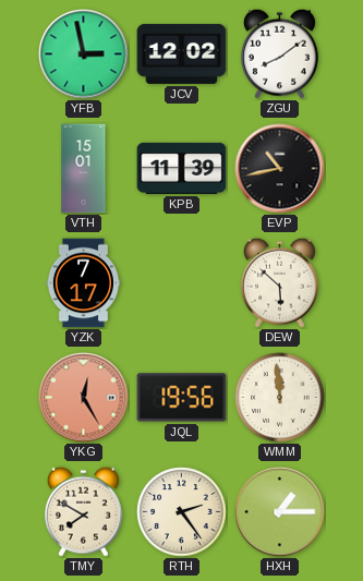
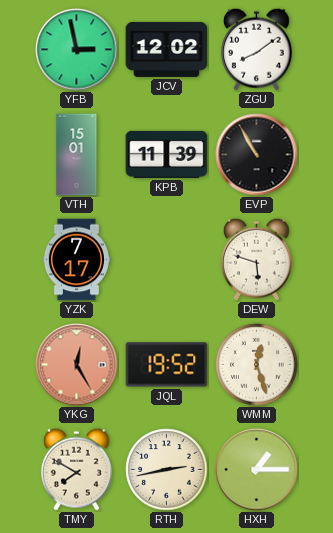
EVP: 10:43 -> 10:55 (257, 155)
DEW: 5:52 -> 5:48 (257, 259)
JQL: 19:56 -> 19:52 (167, 365)
WMM: 11:59 -> 12:27 (257, 365)
RTH: 2:24 -> 2:43 (167, 470)
